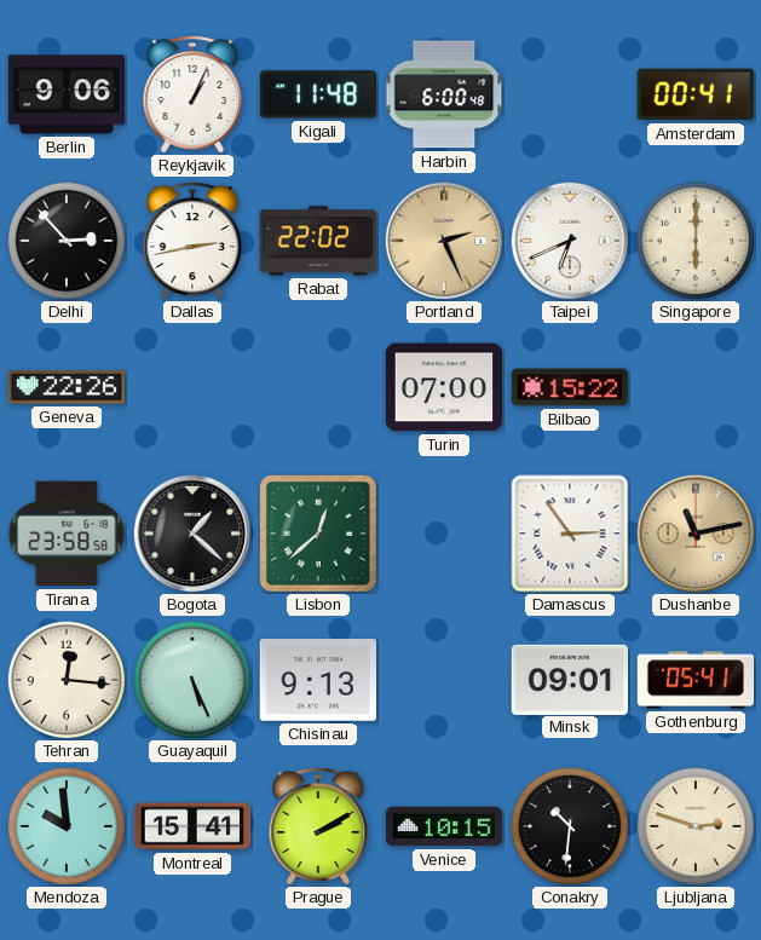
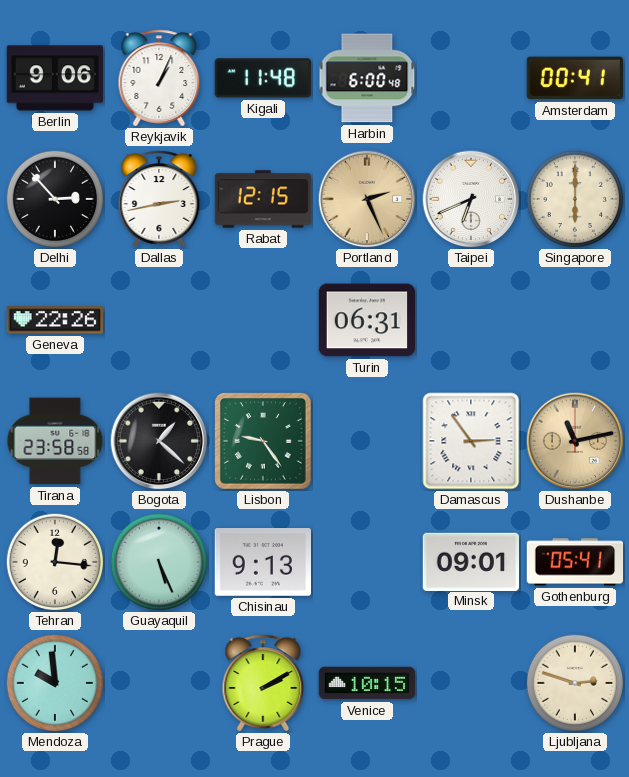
Rabat: 22:02 -> 12:15 (263, 199)
Turin: 07:00 -> 06:31 (366, 320)
Bilbao: 15:22 -> none (570, 387)
Lisbon: 12:38 -> 9:24 (264, 442)
Montreal: 15:41 -> none (192, 826)
Conakry: 10:31 -> none (570, 826)
